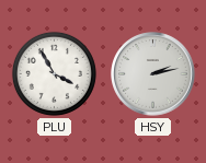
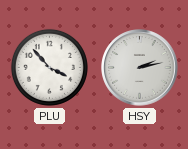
PLU: 3:55 -> 3:53 (49, 67)
